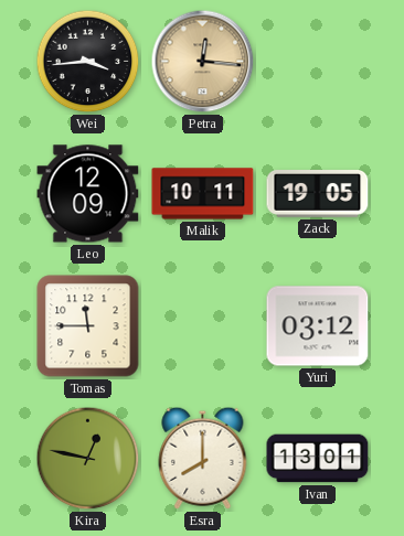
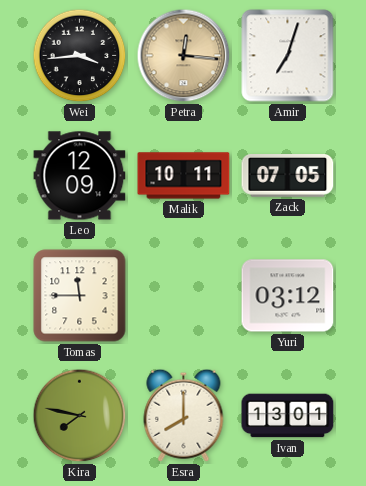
Amir: none -> 7:03 (288, 56)
Zack: 19:05 -> 07:05 (288, 176)
Kira: 12:47 -> 7:47 (80, 416)
